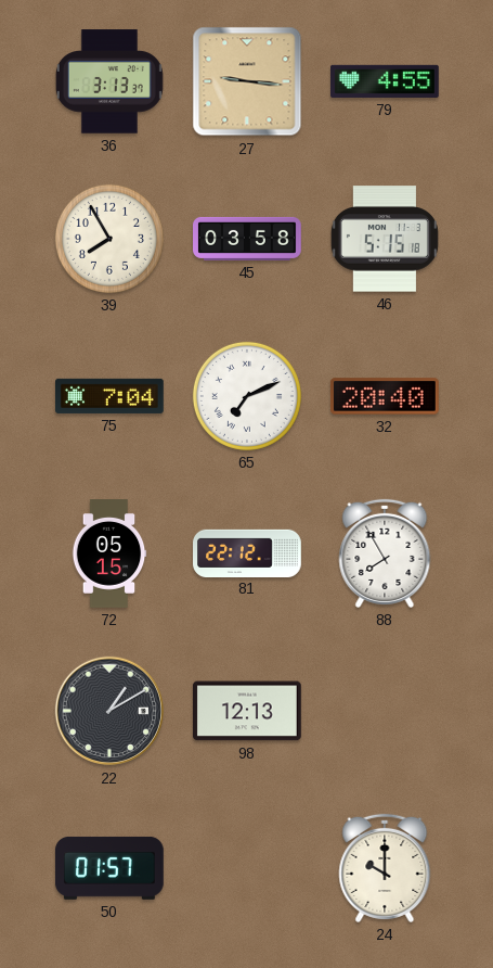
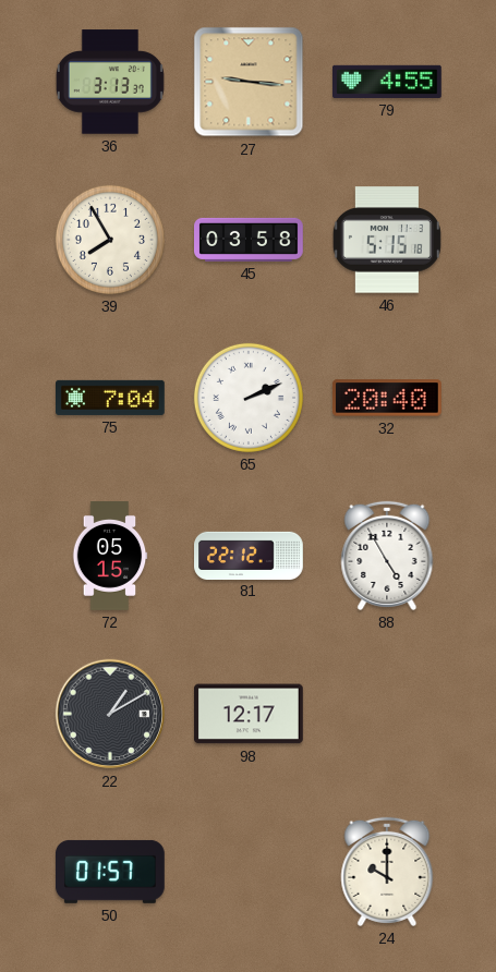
65: 7:11 -> 2:11 (249, 398)
88: 7:55 -> 4:55 (387, 556)
98: 12:13 -> 12:17 (250, 714)
